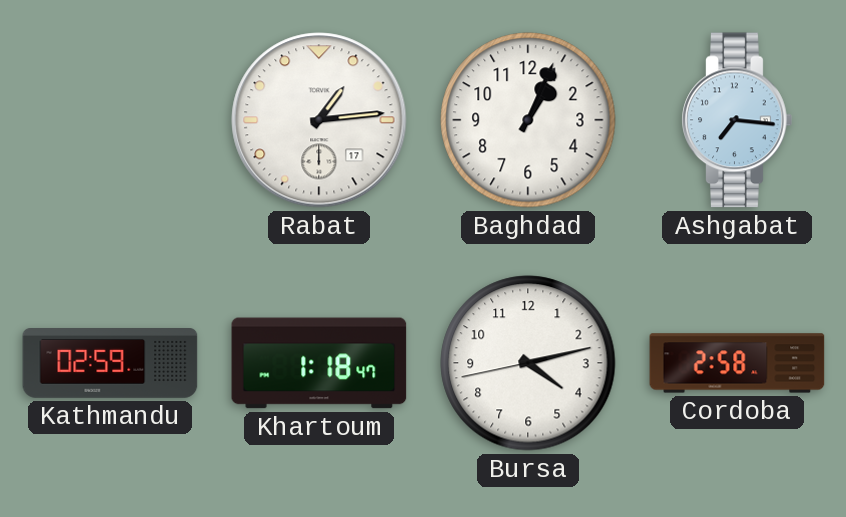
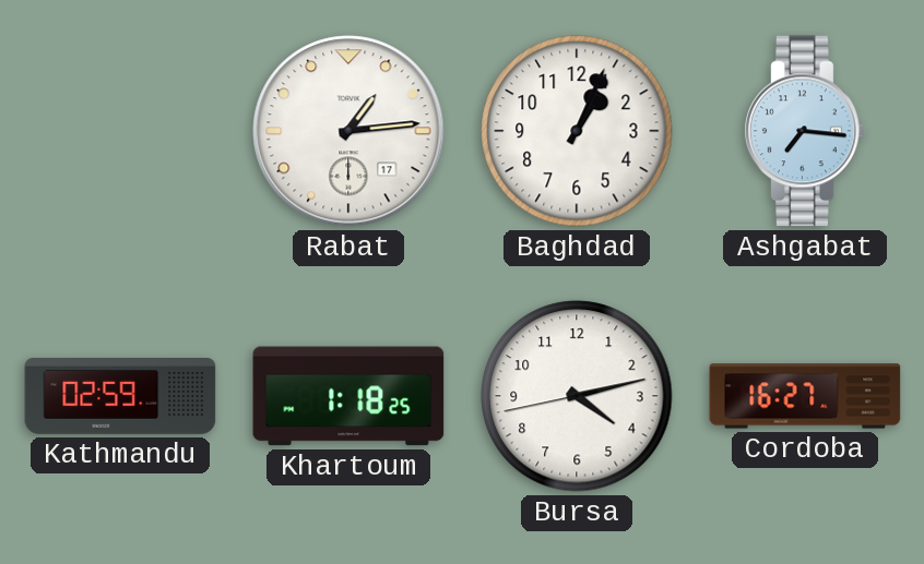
Khartoum: 1:18:47 -> 1:18:25 (348, 396)
Cordoba: 2:58 -> 16:27 (805, 396)
